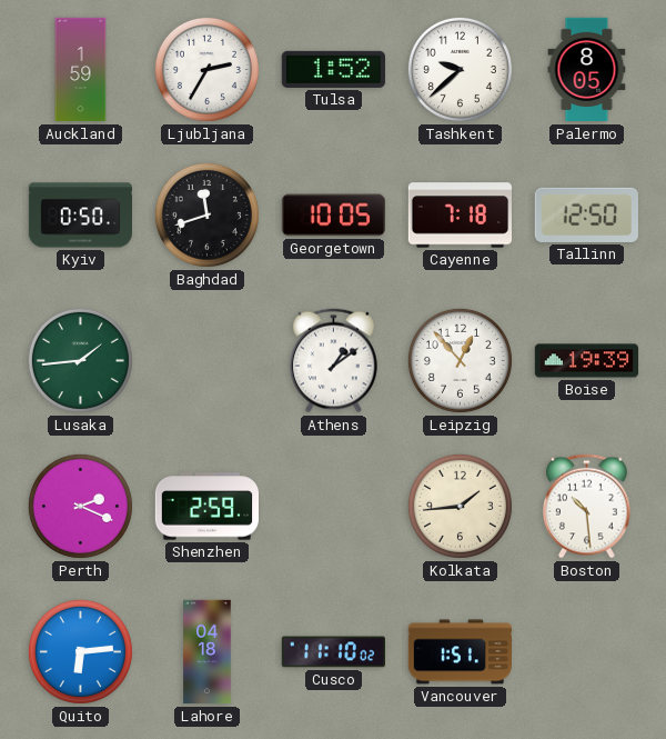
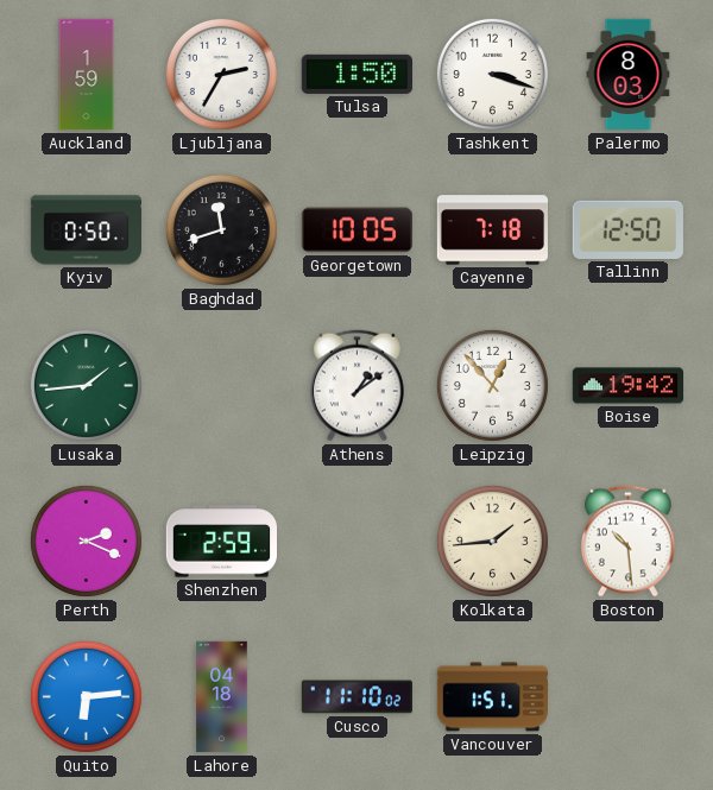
Tulsa: 1:52 -> 1:50 (356, 74)
Tashkent: 9:38 -> 3:18 (492, 74)
Palermo: 8:05 -> 8:03 (629, 75)
Boise: 19:39 -> 19:42 (629, 386)
